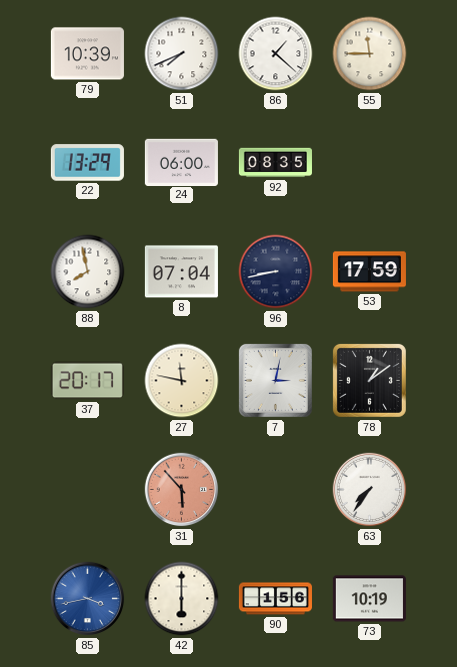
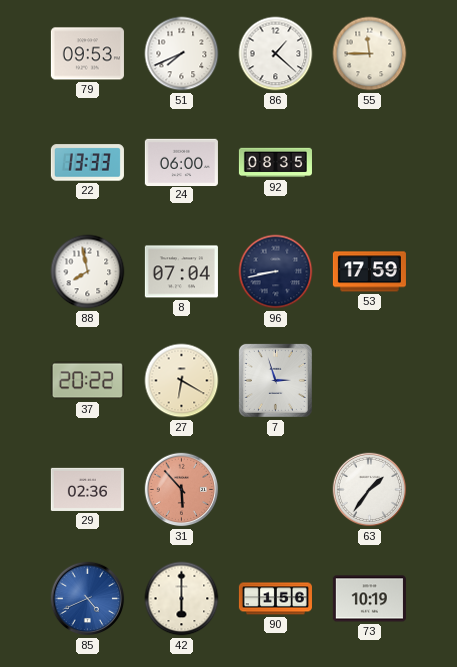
79: 10:39 -> 09:53 (87, 54)
22: 13:29 -> 13:33 (87, 163)
37: 20:17 -> 20:22 (87, 381)
27: 11:47 -> 6:20 (182, 381)
7: 3:02 -> 2:57 (275, 380)
78: 1:09 -> none (369, 380)
29: none -> 02:36 (87, 489)
63: 7:36 -> 1:36 (370, 490)
85: 3:43 -> 4:41 (88, 599)
